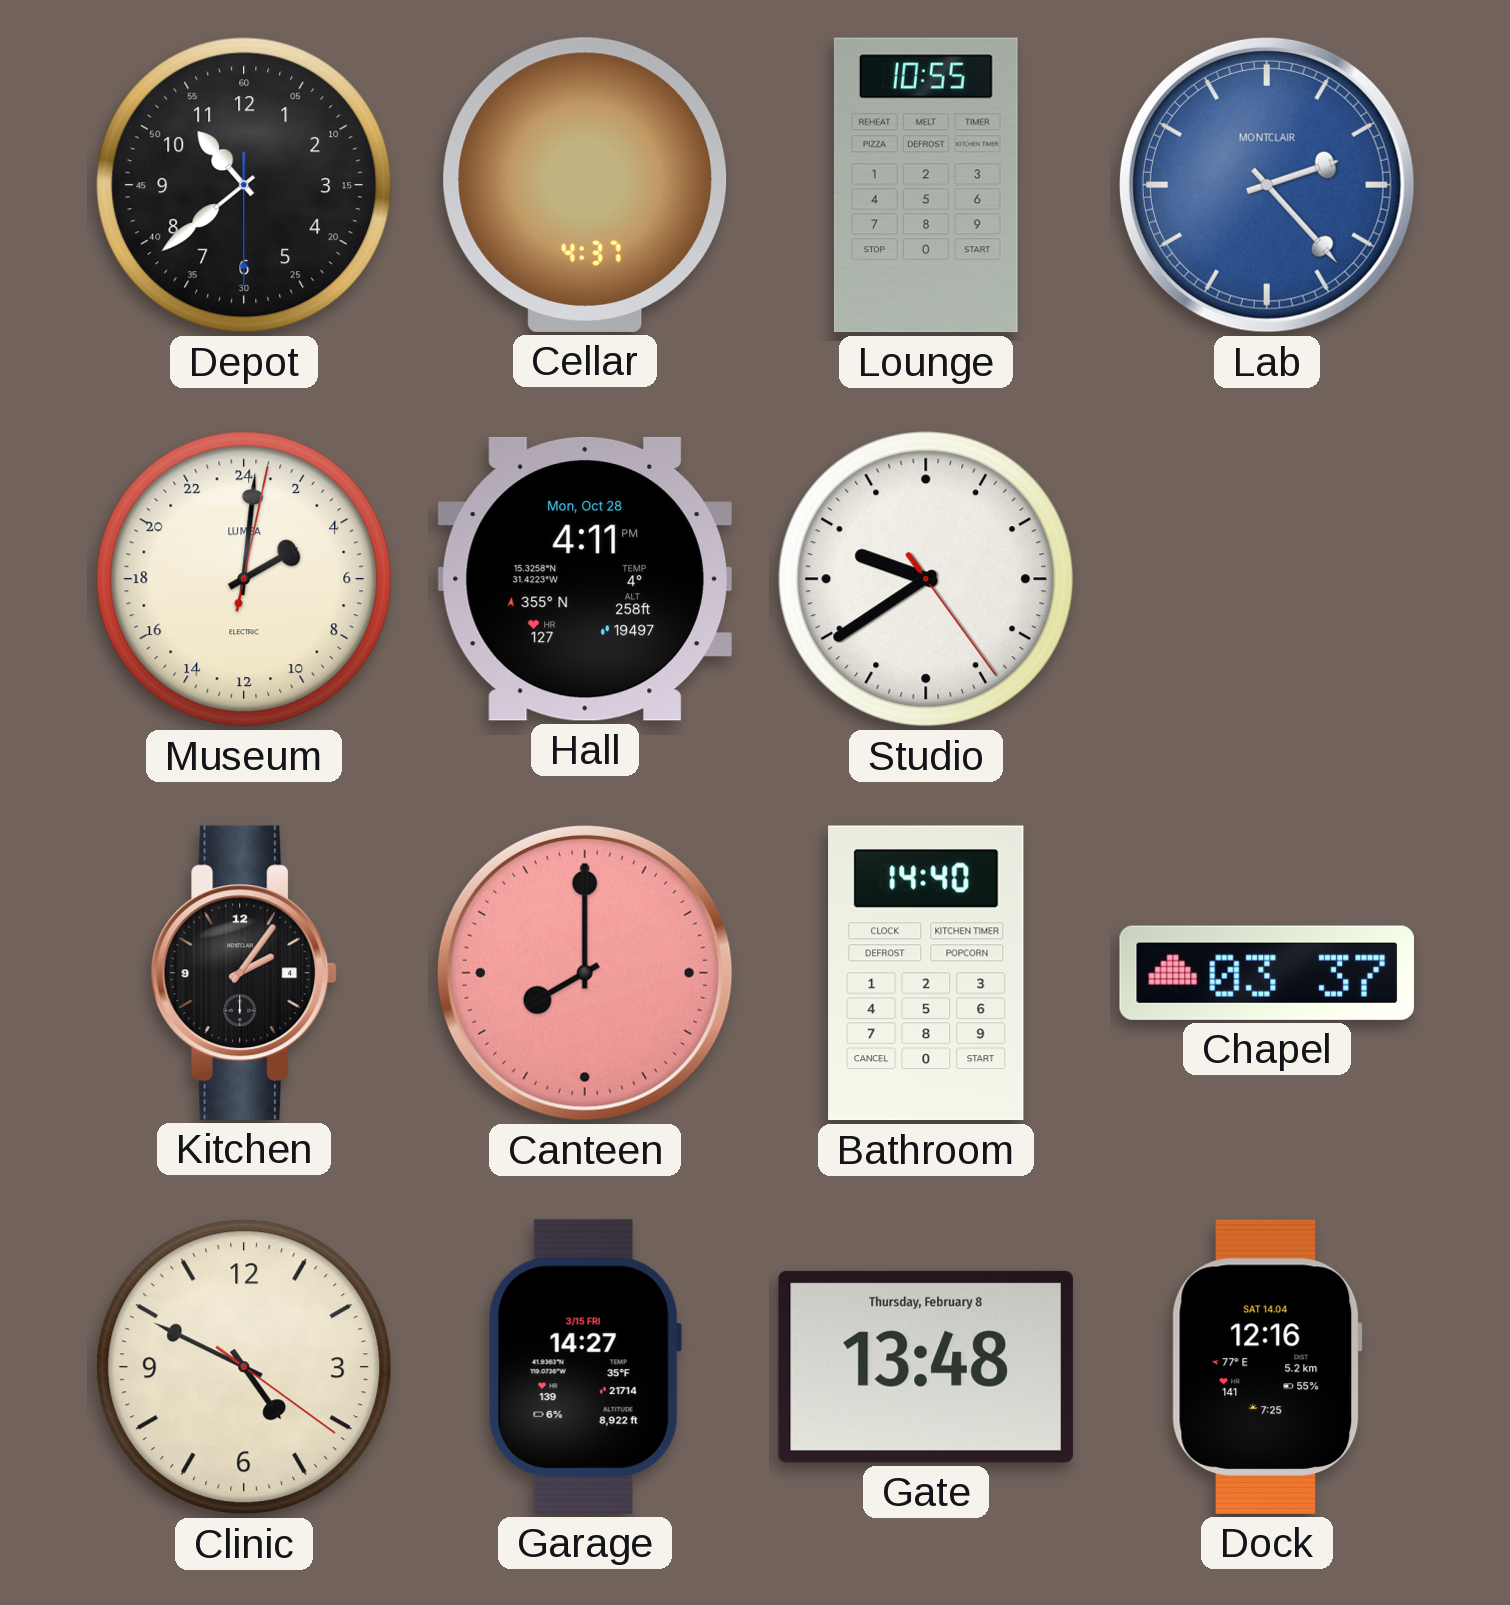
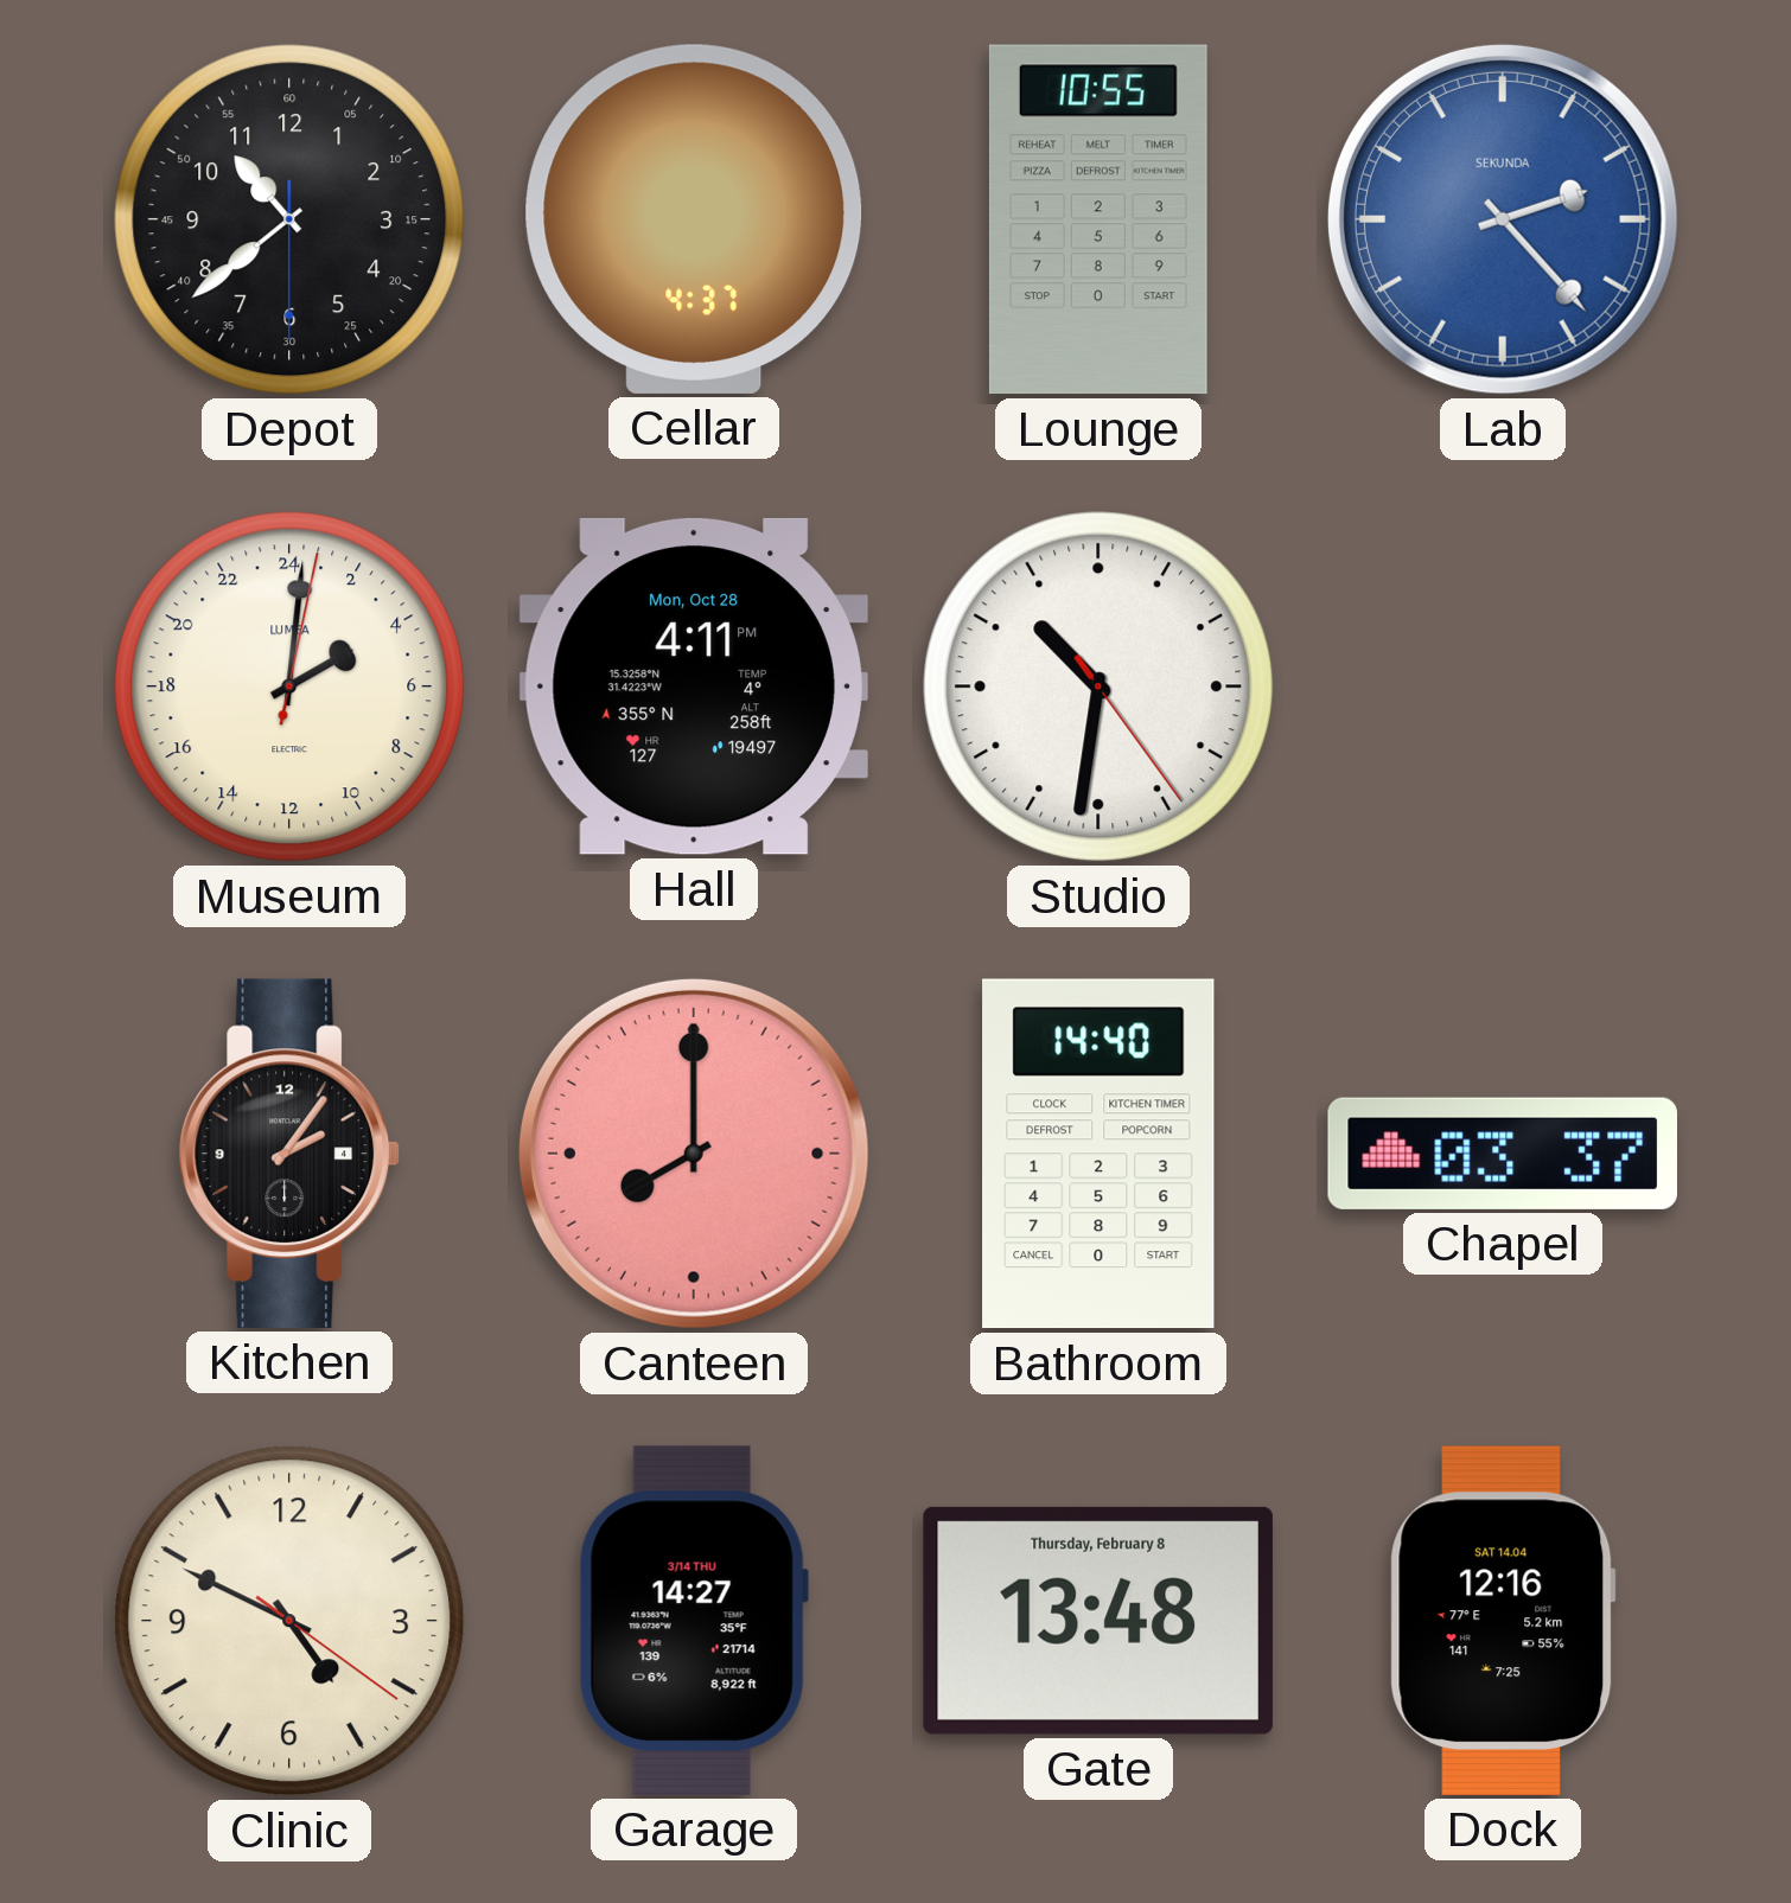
Lab brand: MONTCLAIR -> SEKUNDA (1503, 219)
Studio: 9:39 -> 10:31 (1098, 687)
Garage date: 3/15 FRI -> 3/14 THU (694, 1621)
